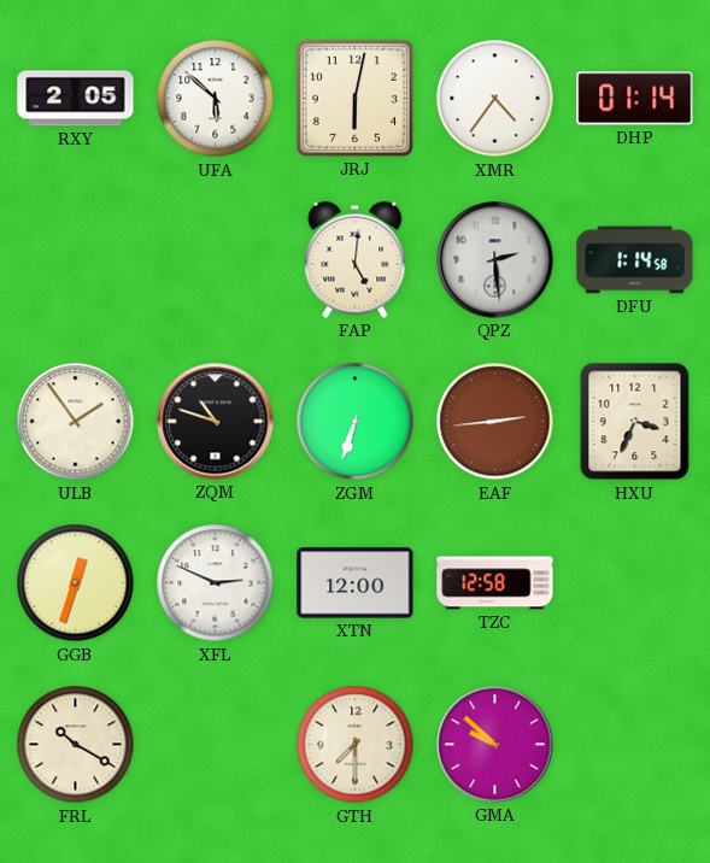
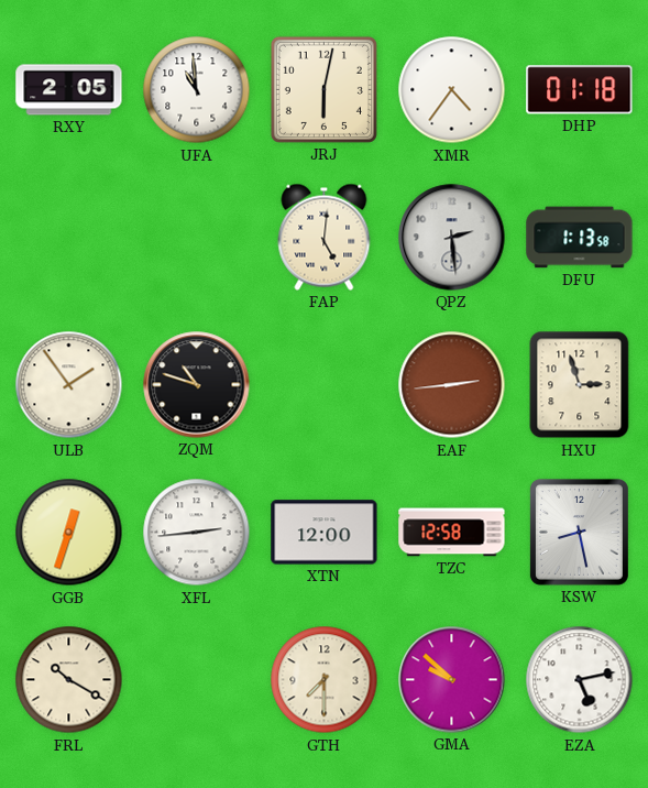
UFA: 5:52 -> 10:59 (197, 90)
DHP: 01:14 -> 01:18 (580, 90)
DFU: 1:14 -> 1:13 (580, 238)
ZGM: 6:33 -> none (356, 422)
HXU: 3:34 -> 2:57 (580, 385)
XFL: 2:49 -> 2:44 (197, 533)
KSW: none -> 8:28 (579, 532)
EZA: none -> 5:13 (580, 680)
